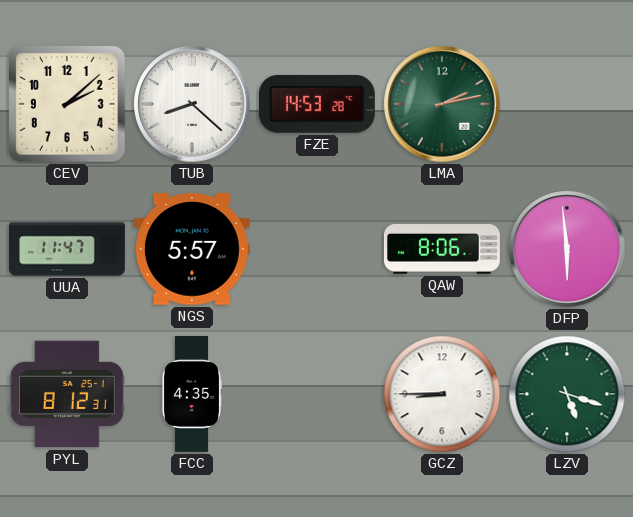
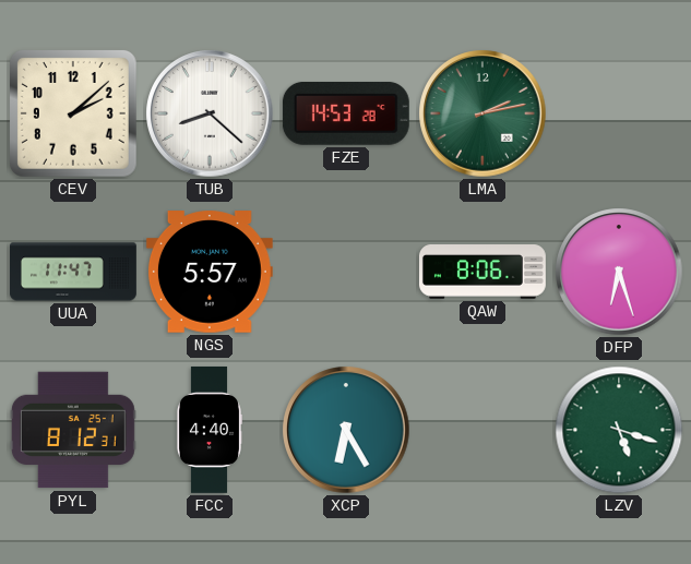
DFP: 5:59 -> 6:27 (619, 272)
FCC: 4:35 -> 4:40 (209, 430)
XCP: none -> 6:25 (346, 430)
GCZ: 8:45 -> none (442, 394)
